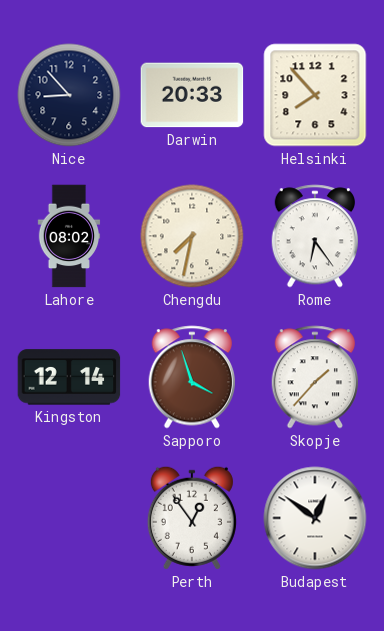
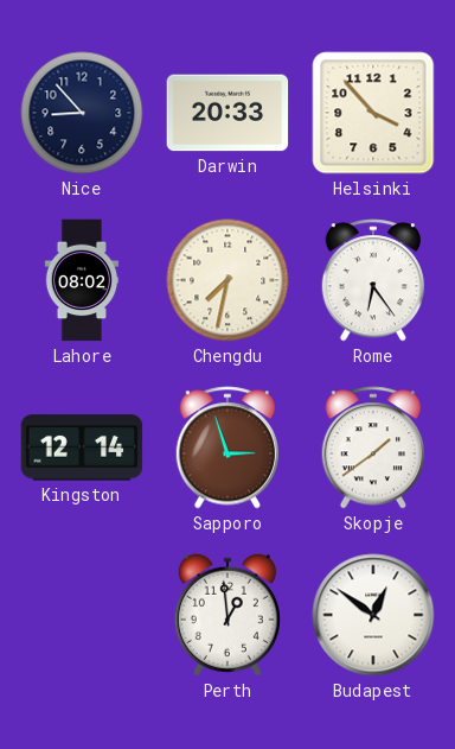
Helsinki: 7:53 -> 3:53 (373, 113)
Sapporo: 3:57 -> 2:57 (227, 448)
Skopje: 1:37 -> 1:39 (373, 448)
Perth: 12:54 -> 12:59 (227, 615)
